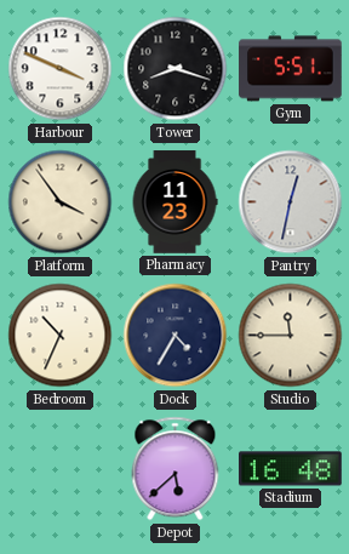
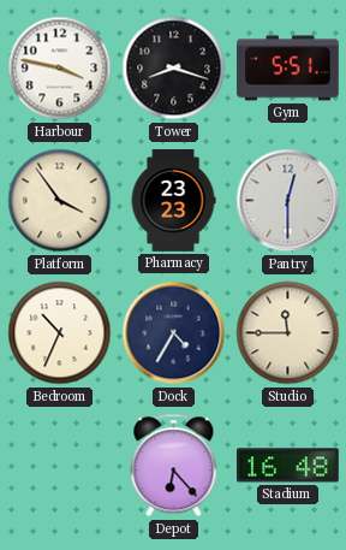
Harbour: 3:49 -> 3:47 (60, 69)
Pharmacy: 11:23 -> 23:23 (173, 201)
Pantry: 12:32 -> 12:30 (288, 201)
Depot: 5:38 -> 6:23 (174, 466)
